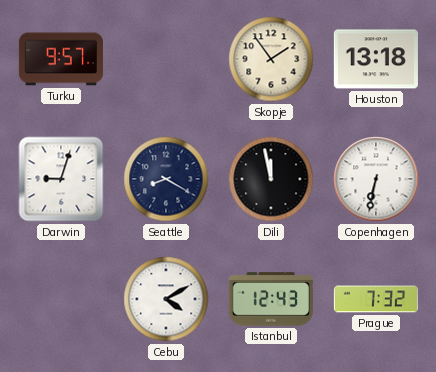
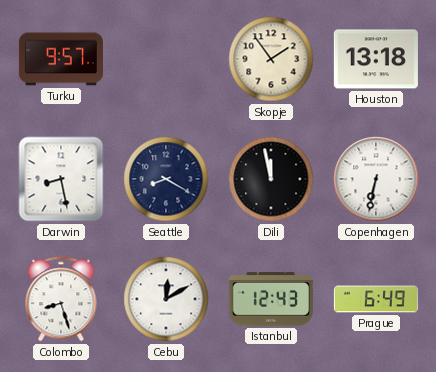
Darwin: 9:03 -> 8:28 (61, 179)
Colombo: none -> 8:27 (61, 299)
Cebu: 4:10 -> 12:10 (166, 299)
Prague: 7:32 -> 6:49 (376, 299)
